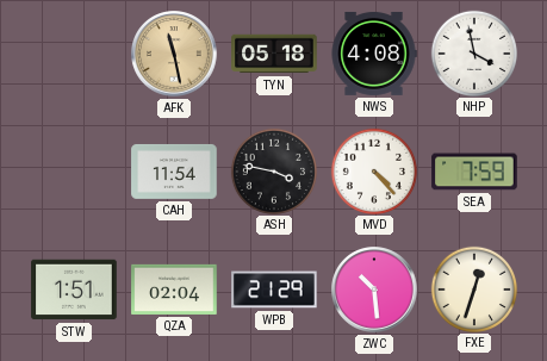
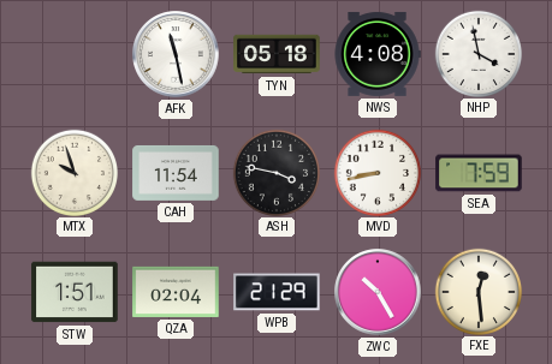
AFK dial: champagne -> white (176, 54)
MTX: none -> 9:57 (73, 172)
MVD: 4:23 -> 8:43 (376, 172)
ZWC: 10:29 -> 10:25 (378, 292)
FXE: 12:33 -> 12:29 (477, 291)
